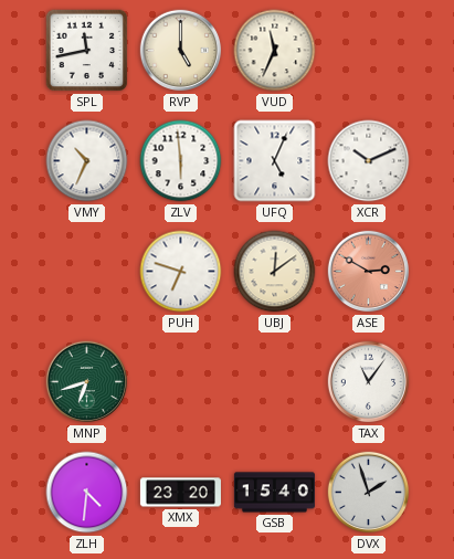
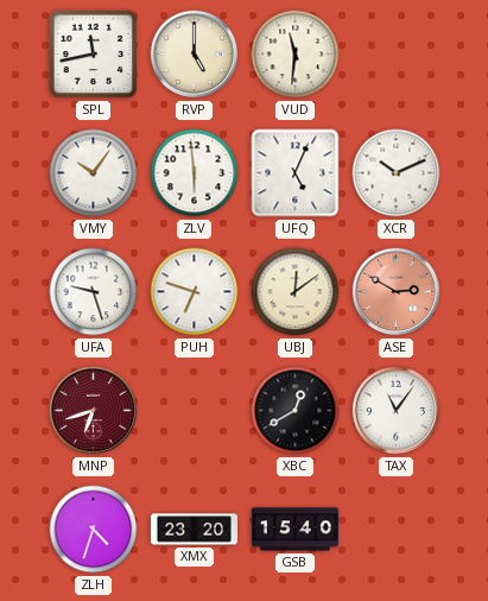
VUD: 11:34 -> 11:31 (296, 55)
VMY: 10:34 -> 10:06 (94, 173)
UFA: none -> 9:27 (94, 292)
MNP dial: green -> burgundy (94, 411)
XBC: none -> 12:40 (296, 411)
ZLH: 4:31 -> 4:33 (94, 530)
DVX: 1:57 -> none (369, 493)
